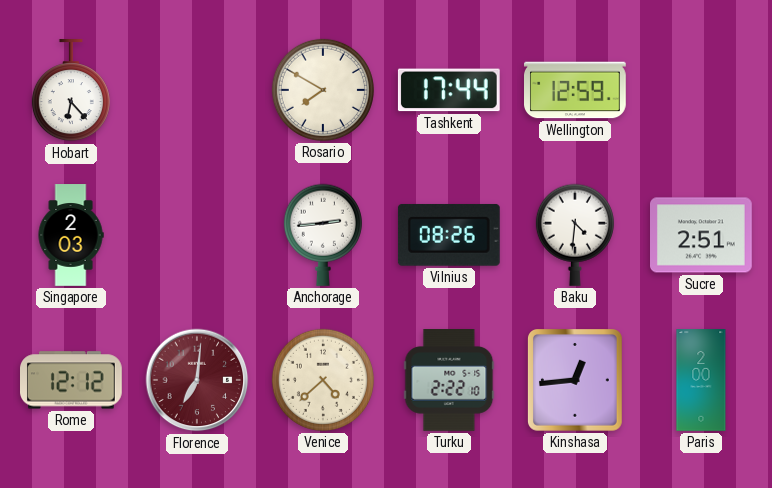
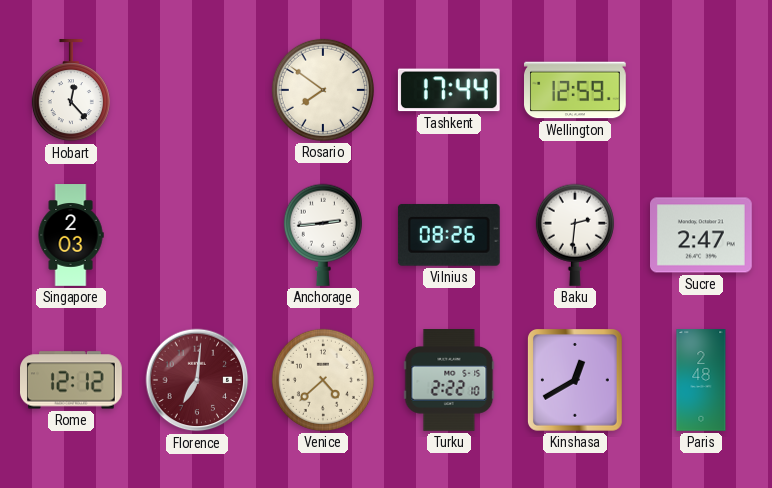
Hobart: 6:23 -> 12:23 (71, 91)
Rosario: 7:50 -> 7:51 (323, 90)
Baku: 4:31 -> 2:31 (575, 235)
Sucre: 2:51 -> 2:47 (702, 235)
Kinshasa: 12:44 -> 12:40 (575, 381)
Paris: 2:00 -> 2:48 (701, 380)
